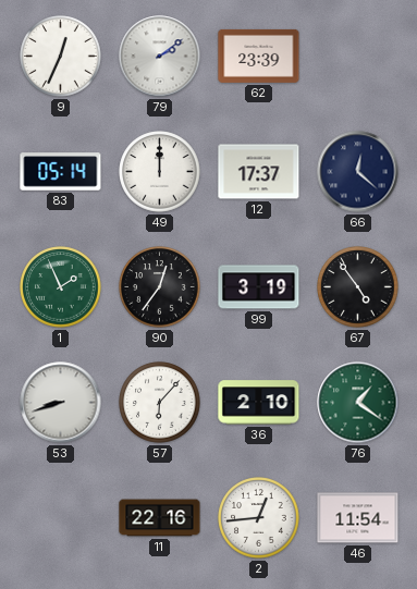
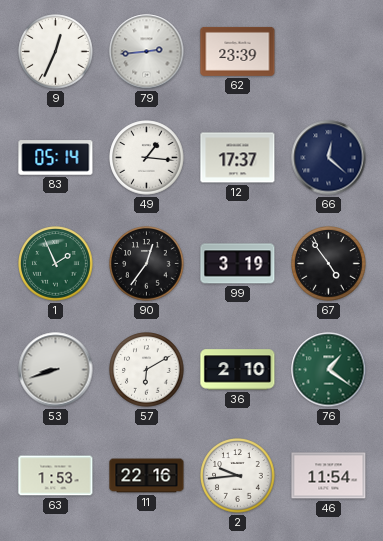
79: 2:09 -> 2:44 (147, 52)
49: 12:00 -> 1:16 (147, 158)
57: 6:07 -> 6:10 (147, 370)
63: none -> 1:53 (56, 476)
2: 12:44 -> 9:44 (238, 476)
